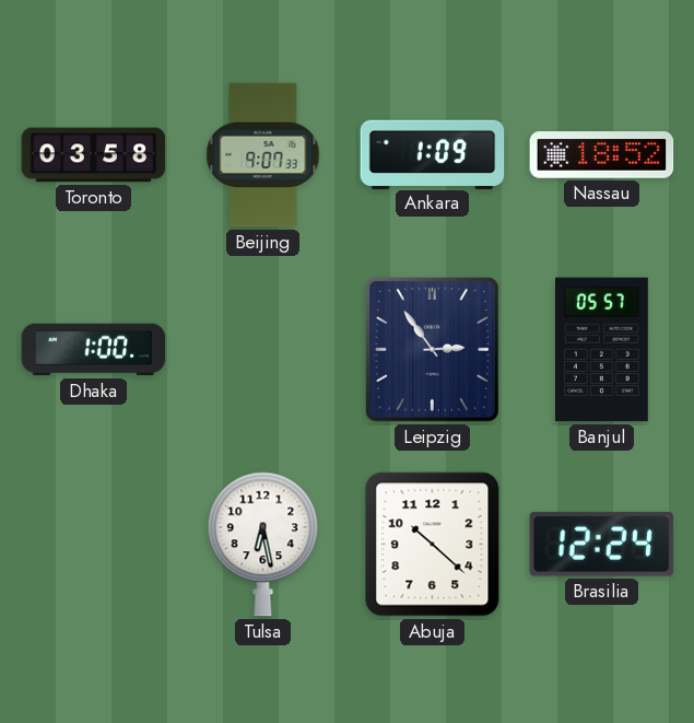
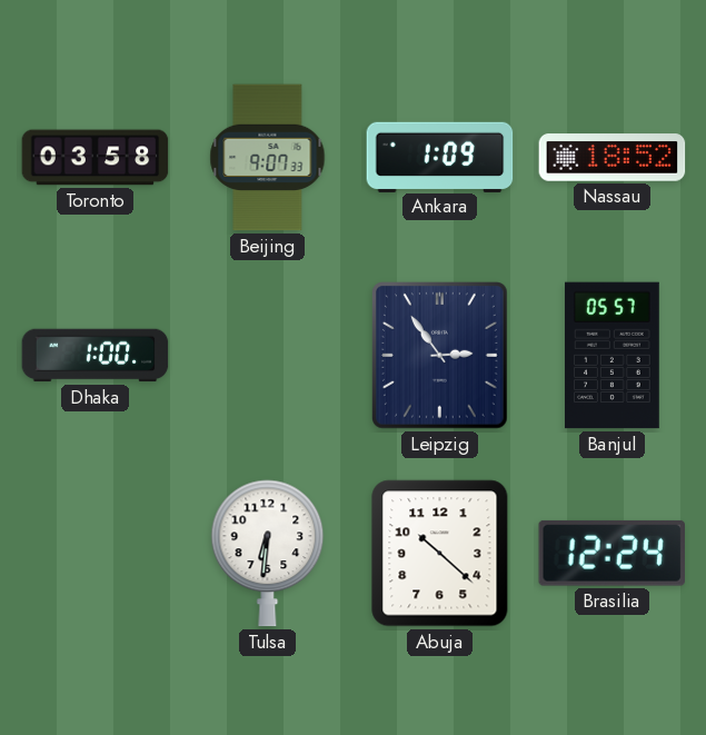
Tulsa: 6:28 -> 6:31 (268, 554)
